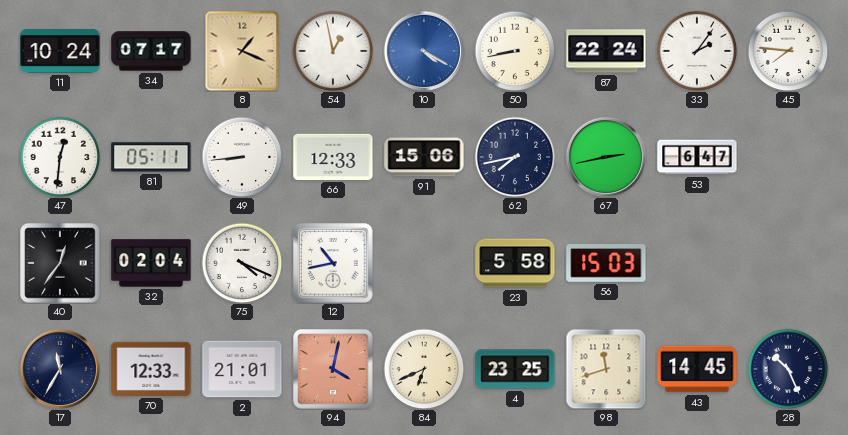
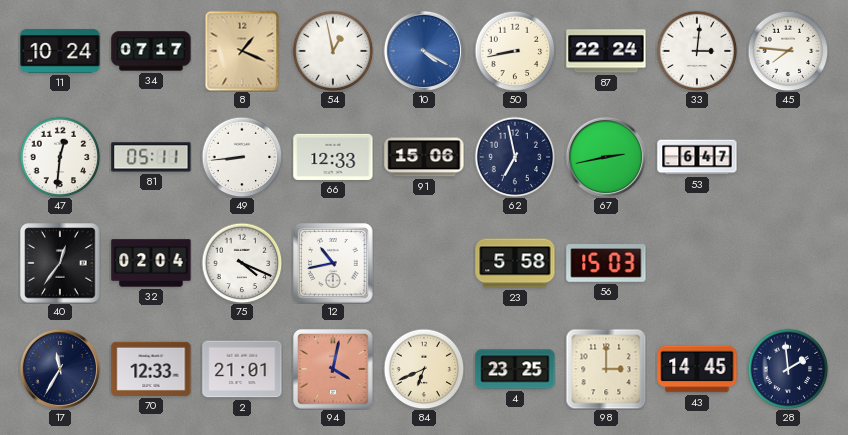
33: 2:06 -> 3:01 (697, 51)
62: 7:43 -> 6:58 (515, 157)
98: 11:42 -> 3:00 (606, 369)
28: 10:26 -> 1:59 (788, 369)
